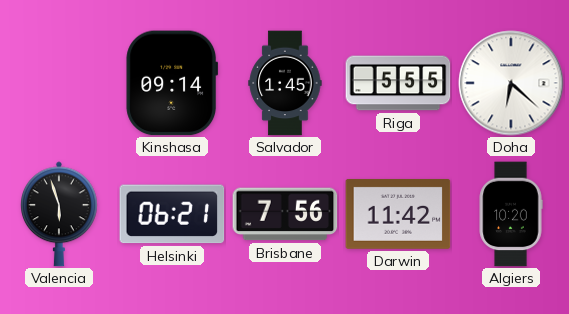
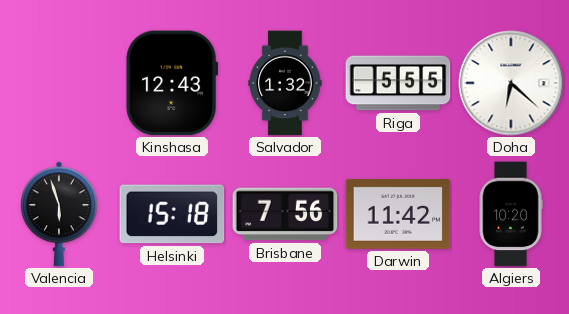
Kinshasa: 09:14 -> 12:43 (172, 83)
Salvador: 1:45 -> 1:32 (285, 83)
Helsinki: 06:21 -> 15:18 (172, 214)
